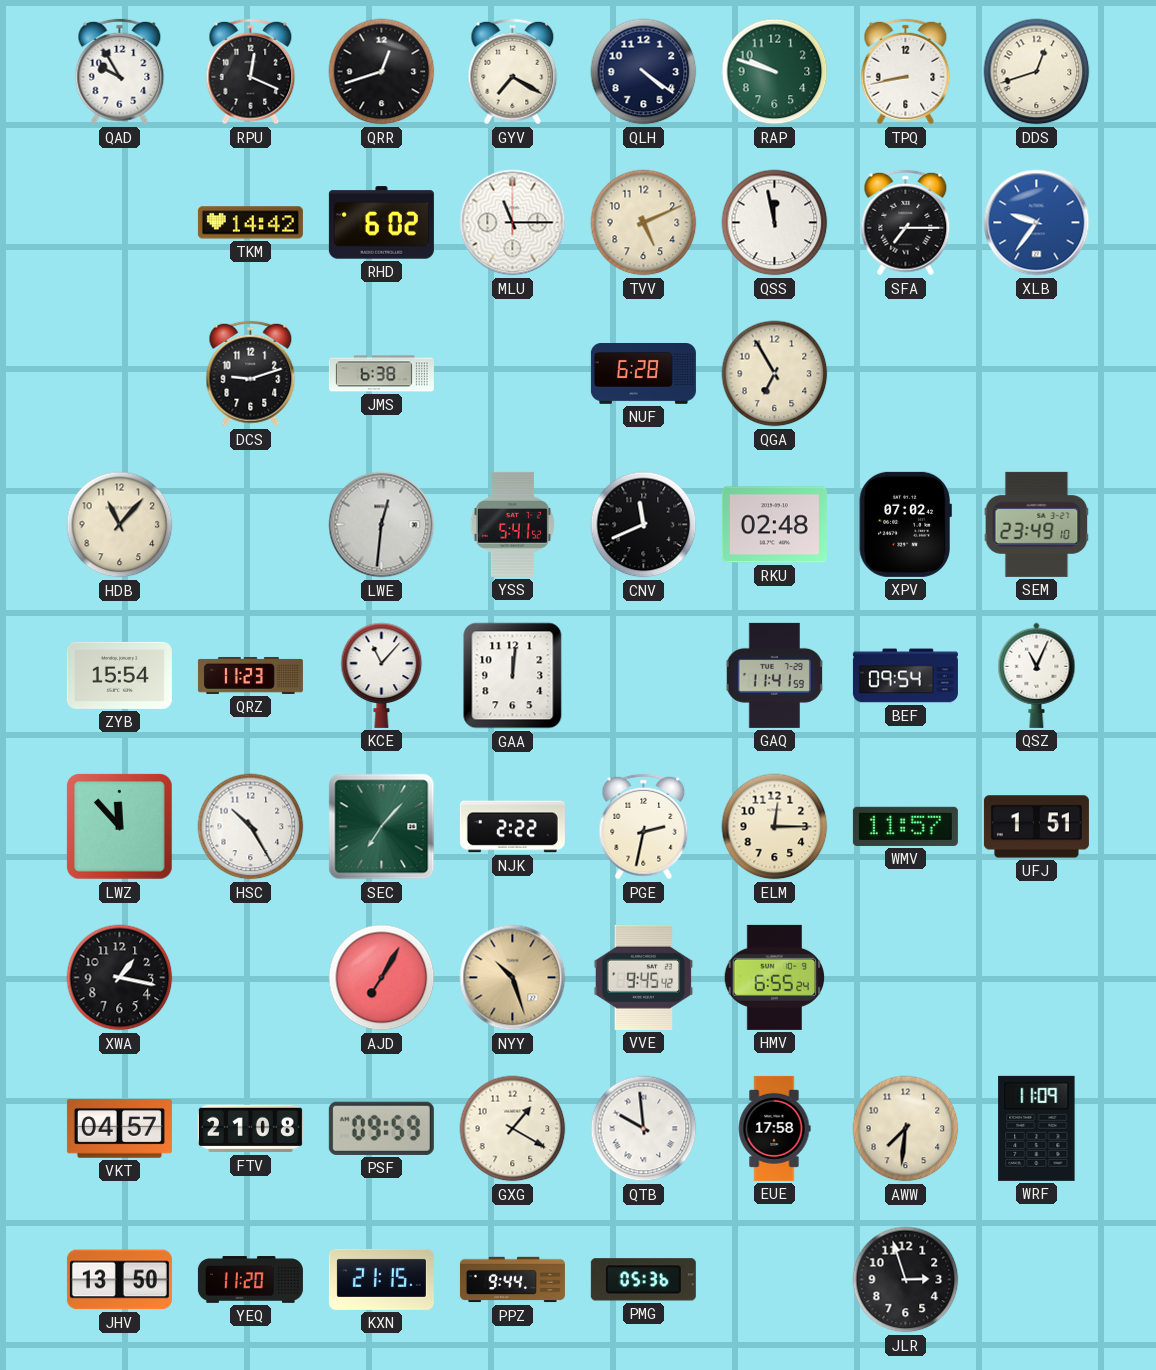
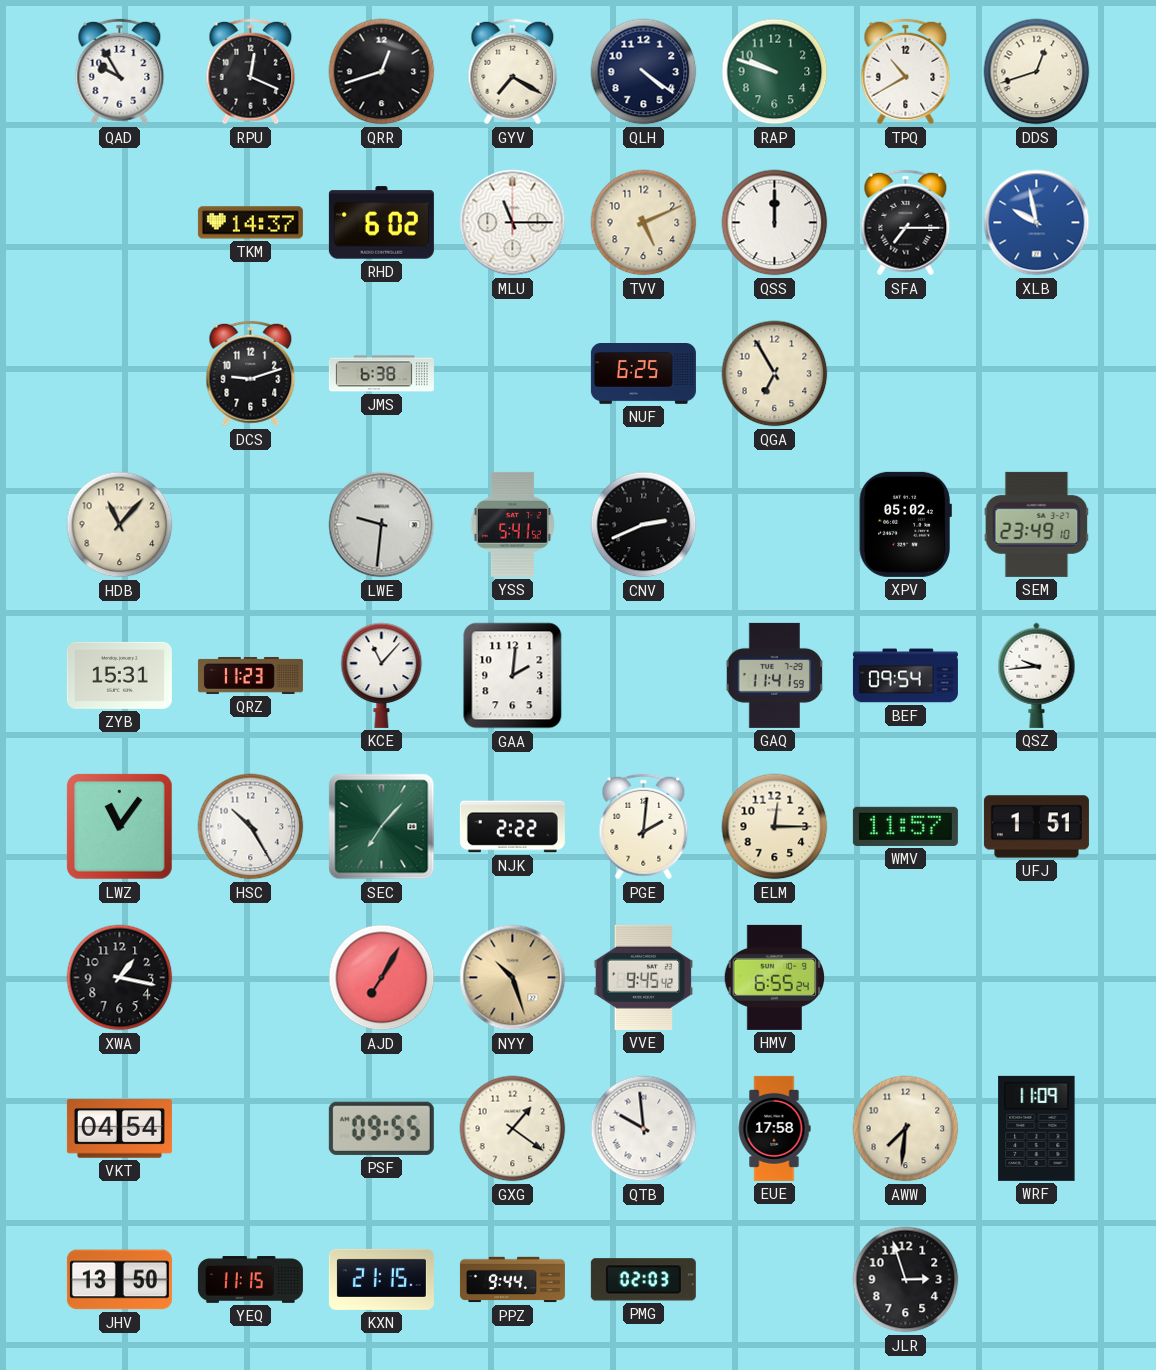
TPQ: 8:43 -> 10:40 (906, 72)
TKM: 14:42 -> 14:37 (250, 223)
QSS: 11:58 -> 12:00 (775, 223)
XLB: 9:36 -> 9:58 (1037, 223)
NUF: 6:28 -> 6:25 (643, 374)
LWE: 12:31 -> 9:31 (382, 525)
CNV: 11:41 -> 2:41 (644, 525)
RKU: 02:48 -> none (774, 525)
XPV: 07:02 -> 05:02 (905, 524)
ZYB: 15:54 -> 15:31 (119, 675)
GAA: 12:01 -> 2:01 (513, 676)
QSZ: 11:04 -> 9:44 (1037, 675)
LWZ: 11:53 -> 11:06 (120, 827)
PGE: 2:32 -> 2:01 (644, 827)
VKT: 04:57 -> 04:54 (119, 1129)
FTV: 21:08 -> none (250, 1129)
PSF: 09:59 -> 09:55 (381, 1128)
GXG: 1:20 -> 1:21 (513, 1129)
YEQ: 11:20 -> 11:15 (250, 1280)
PMG: 05:36 -> 02:03 (643, 1280)
